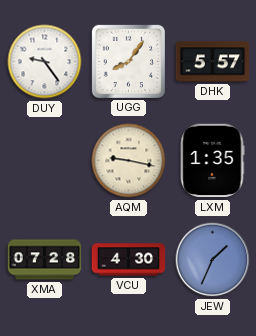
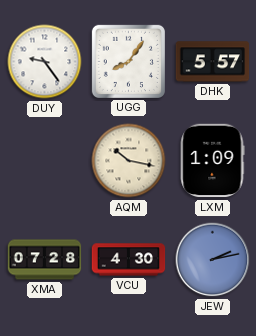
AQM: 9:17 -> 10:17 (129, 161)
LXM: 1:35 -> 1:09 (212, 161)
JEW: 1:34 -> 2:13 (213, 260)
